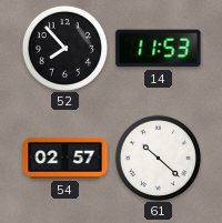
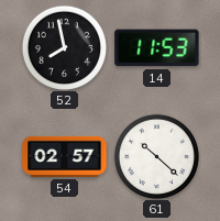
52: 7:53 -> 7:58 (64, 47)
